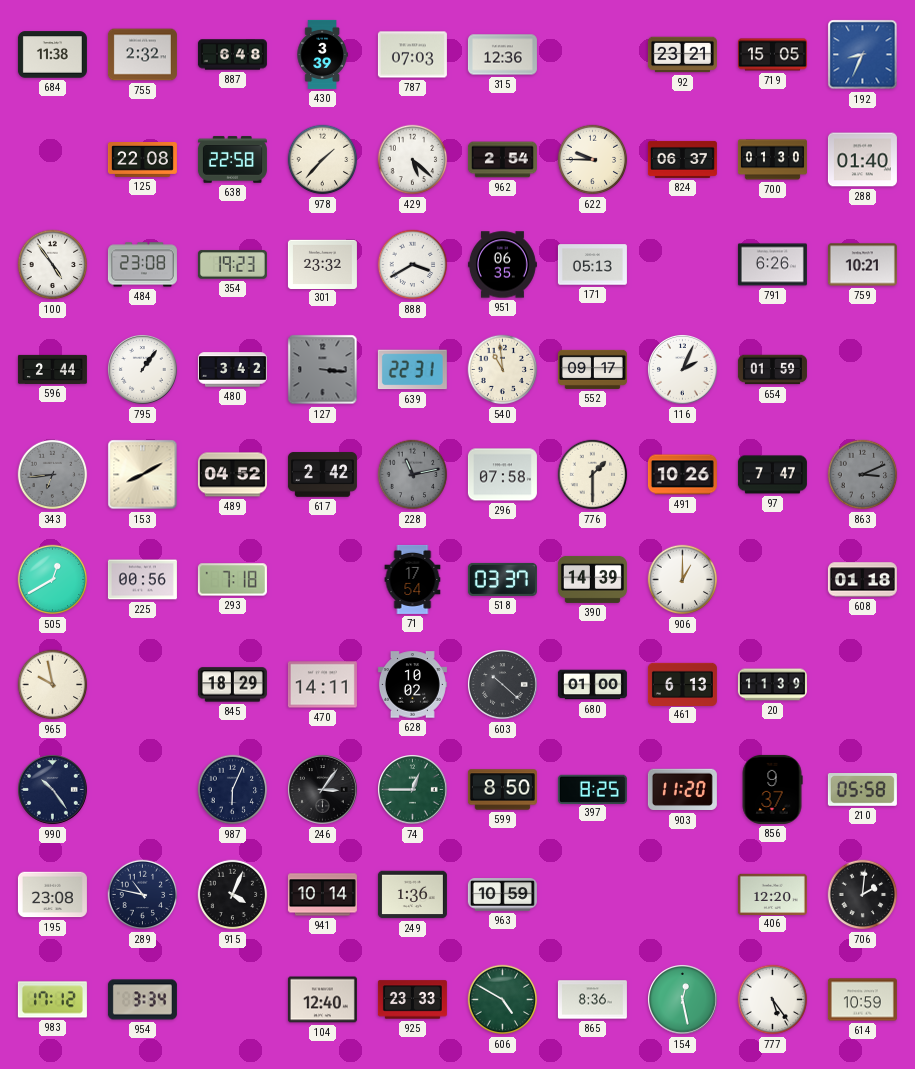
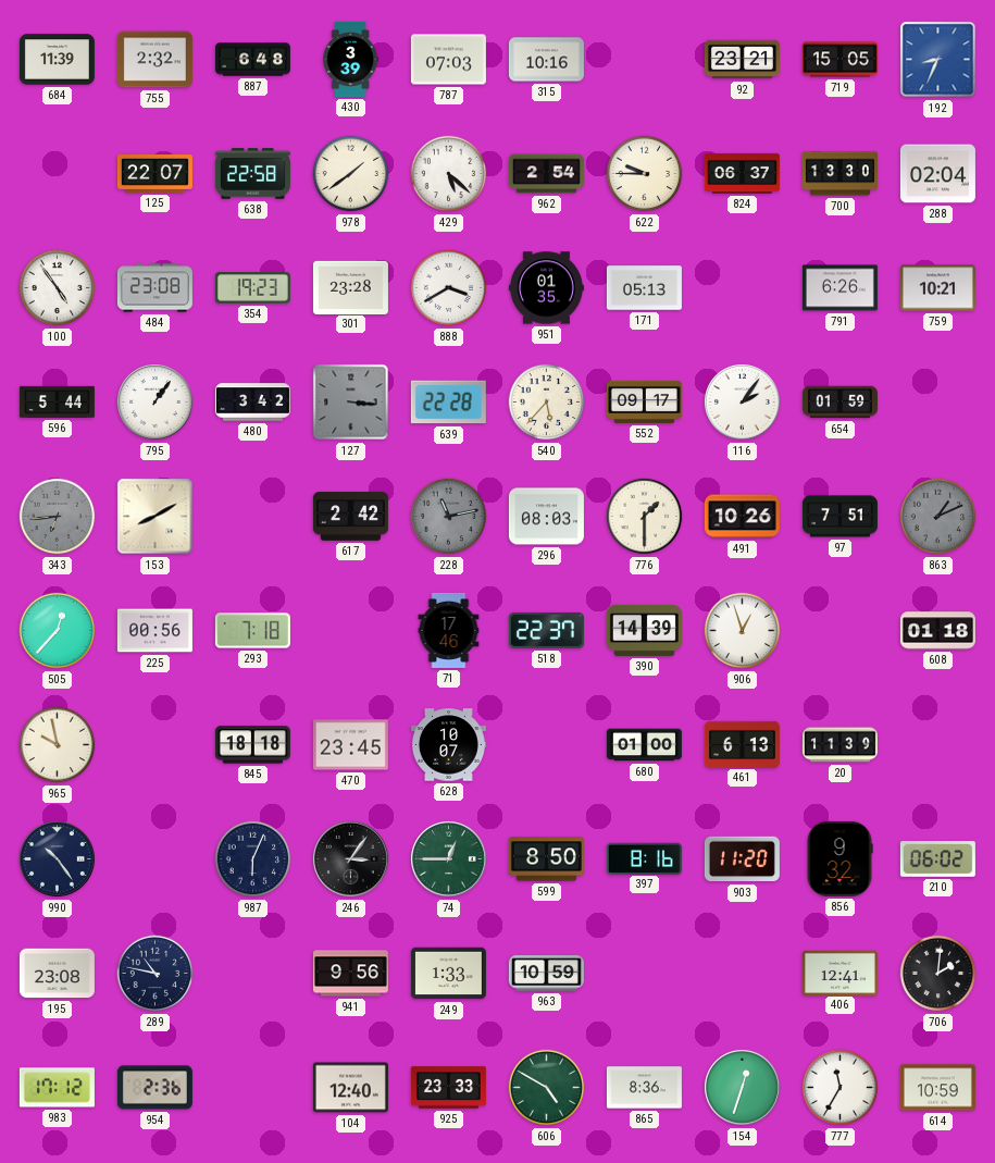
684: 11:38 -> 11:39 (57, 60)
315: 12:36 -> 10:16 (546, 60)
125: 22:08 -> 22:07 (154, 174)
978: 1:37 -> 1:39 (351, 174)
700: 01:30 -> 13:30 (839, 174)
288: 01:40 -> 02:04 (937, 174)
301: 23:32 -> 23:28 (350, 287)
951: 06:35 -> 01:35 (546, 288)
596: 2:44 -> 5:44 (57, 401)
639: 22:31 -> 22:28 (448, 403)
540: 10:59 -> 5:37 (547, 403)
116: 2:04 -> 2:06 (743, 403)
489: 04:52 -> none (232, 475)
296: 07:58 -> 08:03 (546, 517)
97: 7:47 -> 7:51 (839, 517)
863: 3:11 -> 1:11 (938, 517)
505: 12:40 -> 12:37 (58, 631)
71: 17:54 -> 17:46 (449, 630)
518: 03:37 -> 22:37 (546, 630)
906: 1:00 -> 12:57 (743, 631)
845: 18:29 -> 18:18 (252, 745)
470: 14:11 -> 23:45 (350, 745)
628: 10:02 -> 10:07 (448, 745)
603: 10:22 -> none (503, 685)
397: 8:25 -> 8:16 (644, 858)
856: 9:37 -> 9:32 (839, 858)
210: 05:58 -> 06:02 (937, 859)
915: 4:04 -> none (233, 895)
941: 10:14 -> 9:56 (350, 974)
249: 1:36 -> 1:33 (448, 974)
406: 12:20 -> 12:41 (839, 973)
954: 3:34 -> 2:36 (154, 1088)
154: 12:28 -> 12:33 (743, 1088)
777: 5:24 -> 11:35 (841, 1088)
